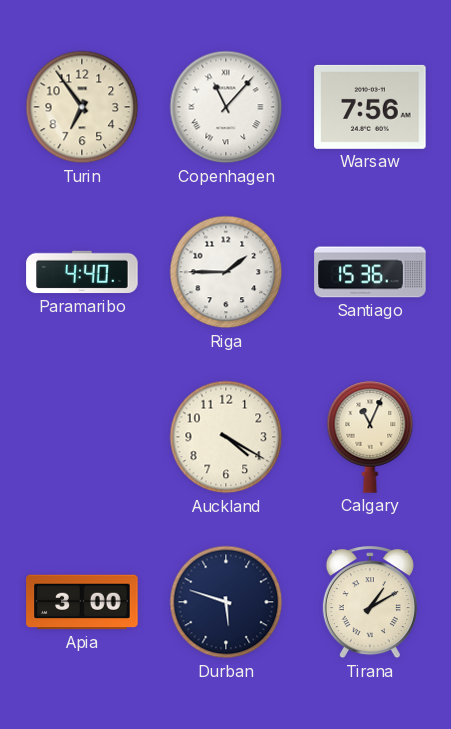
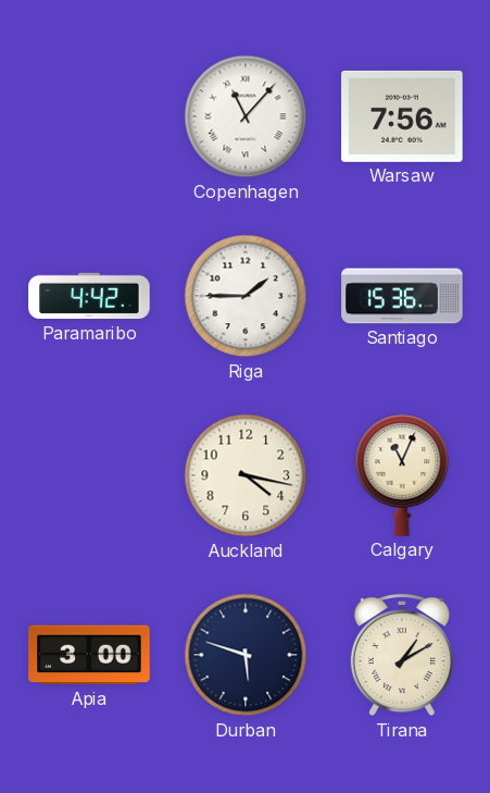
Turin: 6:54 -> none (82, 107)
Paramaribo: 4:40 -> 4:42 (89, 296)
Auckland: 4:20 -> 4:17 (246, 475)
